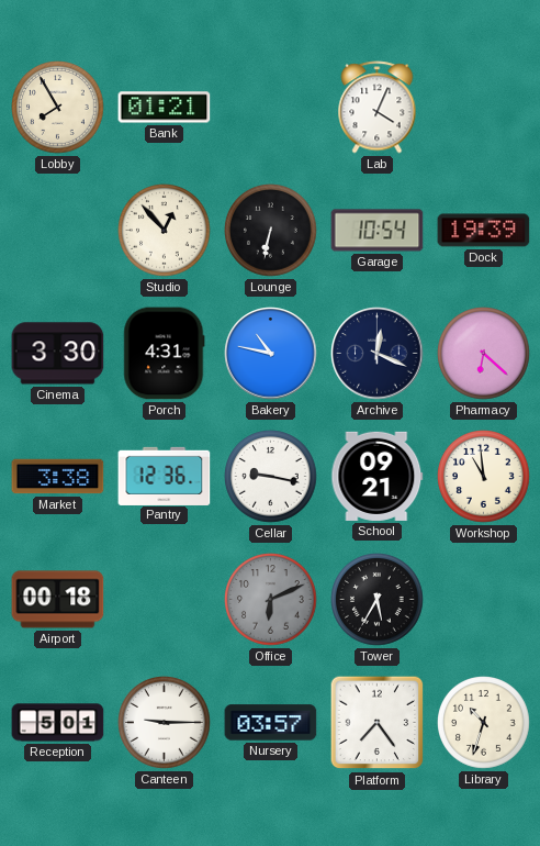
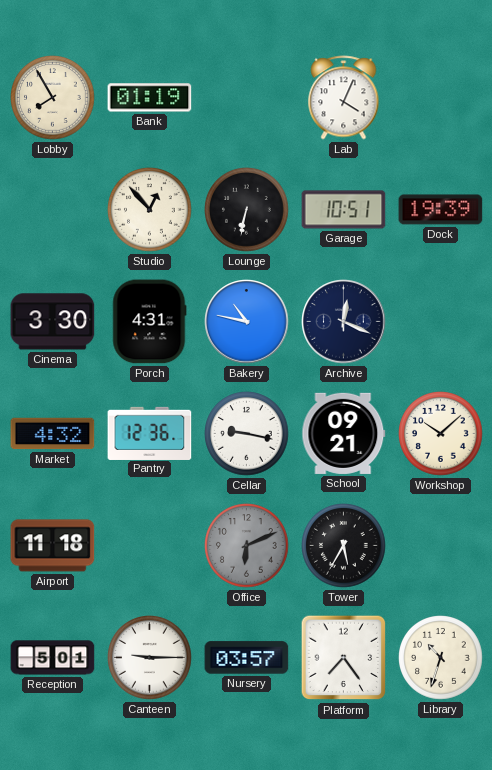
Bank: 01:21 -> 01:19 (150, 98)
Garage: 10:54 -> 10:51 (344, 210)
Pharmacy: 6:22 -> none (484, 354)
Market: 3:38 -> 4:32 (53, 434)
Workshop: 10:59 -> 10:08 (441, 434)
Airport: 00:18 -> 11:18 (53, 546)
